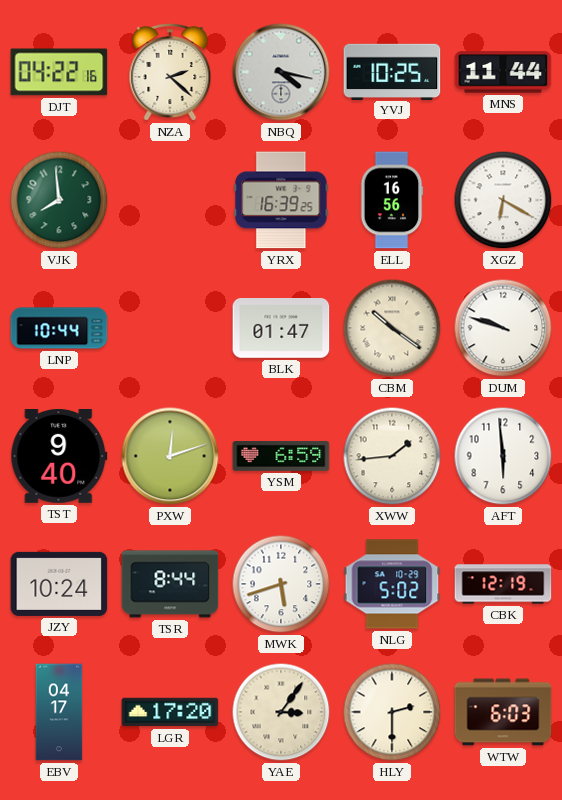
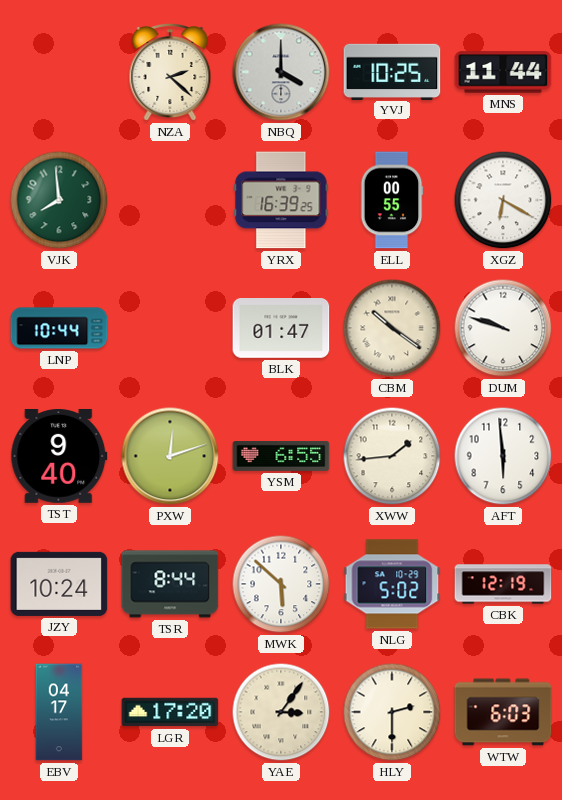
DJT: 04:22 -> none (59, 72)
NBQ: 4:17 -> 4:00 (281, 72)
ELL: 16:56 -> 00:55 (392, 200)
YSM: 6:59 -> 6:55 (281, 456)
MWK: 5:42 -> 5:52 (281, 584)
